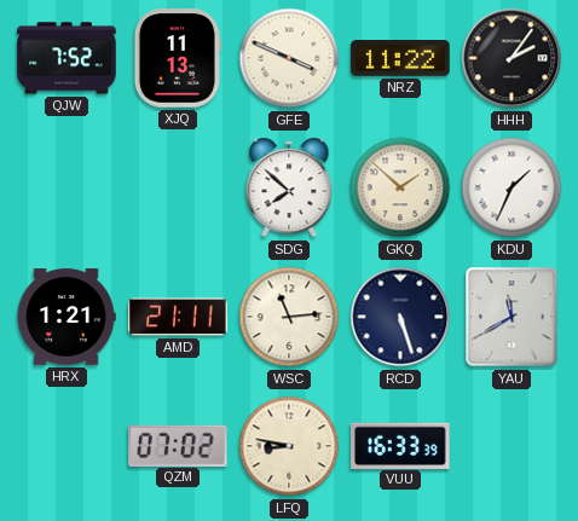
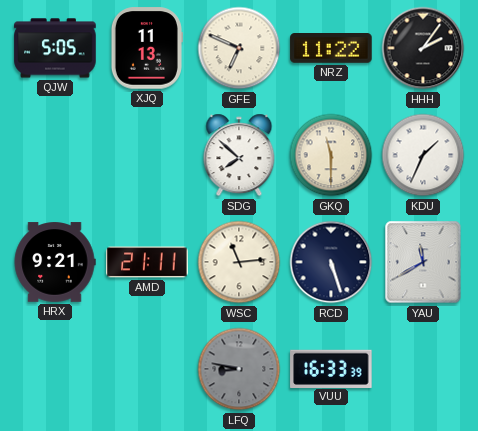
QJW: 7:52 -> 5:05 (55, 48)
GFE: 3:49 -> 6:49 (239, 48)
GKQ: 1:52 -> 11:30 (331, 155)
HRX: 1:21 -> 9:21 (55, 262)
QZM: 07:02 -> none (178, 445)
LFQ dial: cream -> grey (239, 369)
